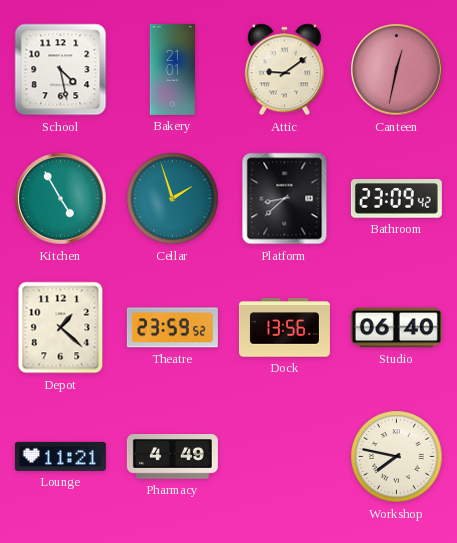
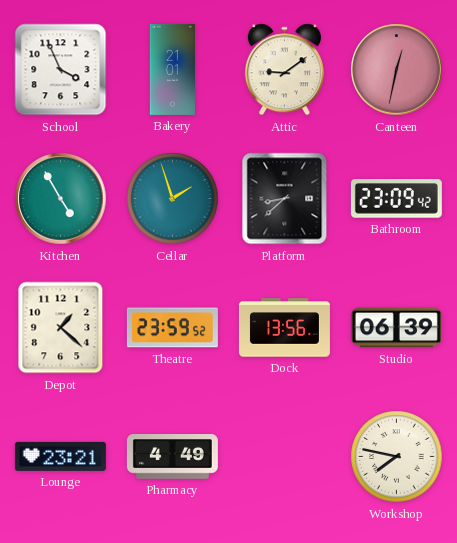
School: 4:28 -> 3:56 (61, 70)
Studio: 06:40 -> 06:39 (396, 328)
Lounge: 11:21 -> 23:21 (60, 456)
